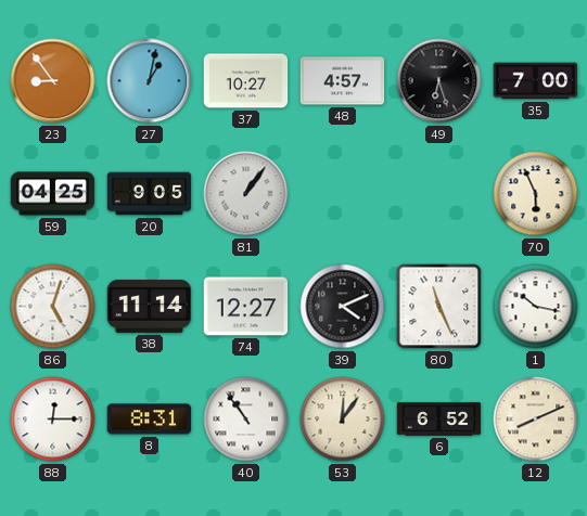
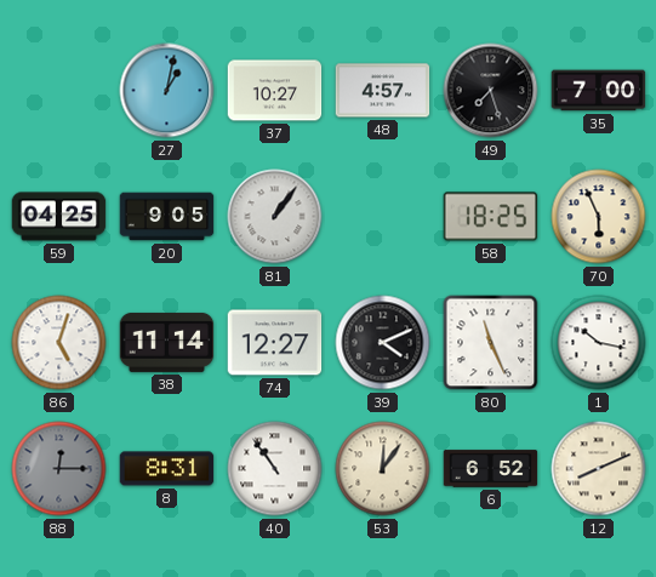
23: 8:54 -> none (53, 81)
49: 6:27 -> 7:27 (491, 91)
58: none -> 18:25 (491, 217)
88 dial: white -> grey (59, 469)
